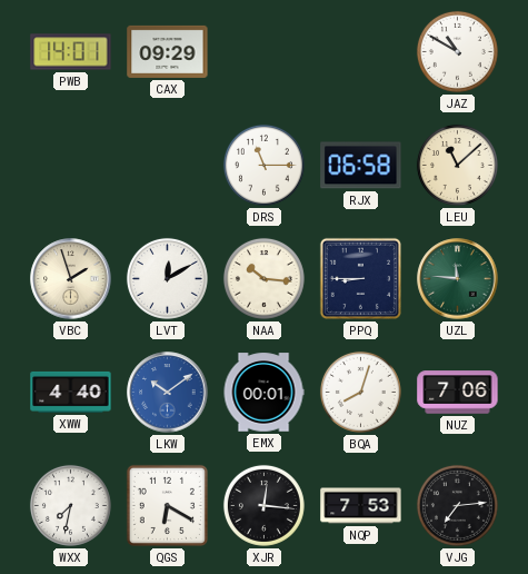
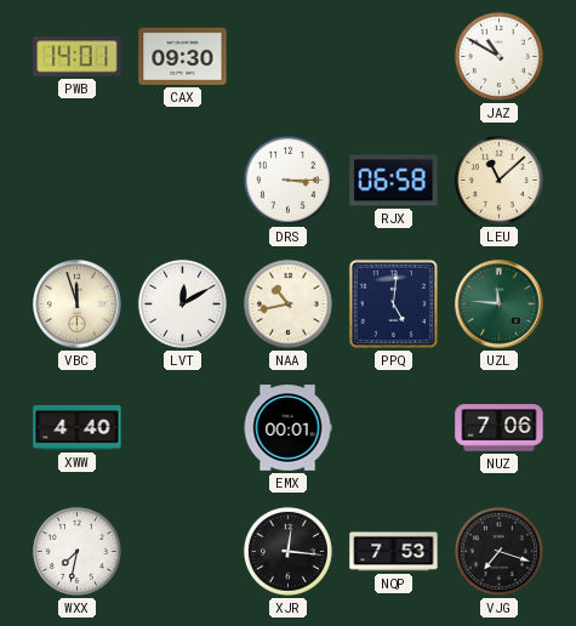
CAX: 09:29 -> 09:30 (183, 56)
DRS: 11:15 -> 3:15 (287, 180)
VBC: 1:57 -> 11:57 (78, 305)
NAA: 10:16 -> 10:43 (287, 303)
PPQ: 8:45 -> 5:01 (393, 303)
LKW: 10:09 -> none (168, 393)
BQA: 8:03 -> none (360, 392)
QGS: 6:20 -> none (167, 505)
VJG: 7:14 -> 7:18 (498, 551)
